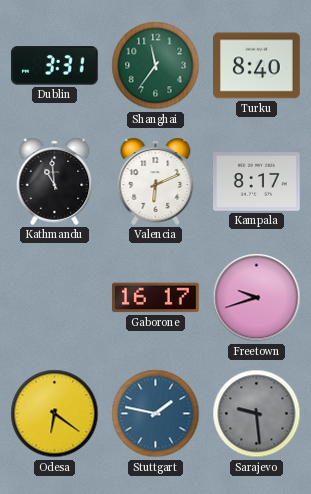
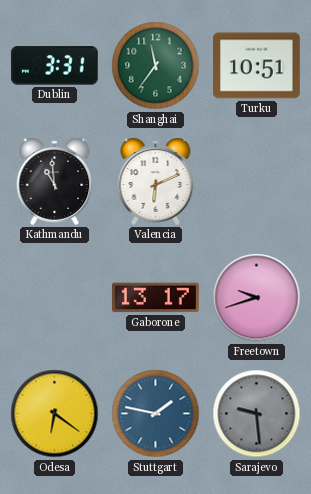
Turku: 8:40 -> 10:51 (257, 66)
Kampala: 8:17 -> none (257, 182)
Gaborone: 16:17 -> 13:17 (156, 298)
